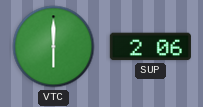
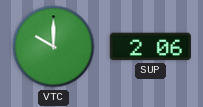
VTC: 6:00 -> 10:00 (54, 47)
